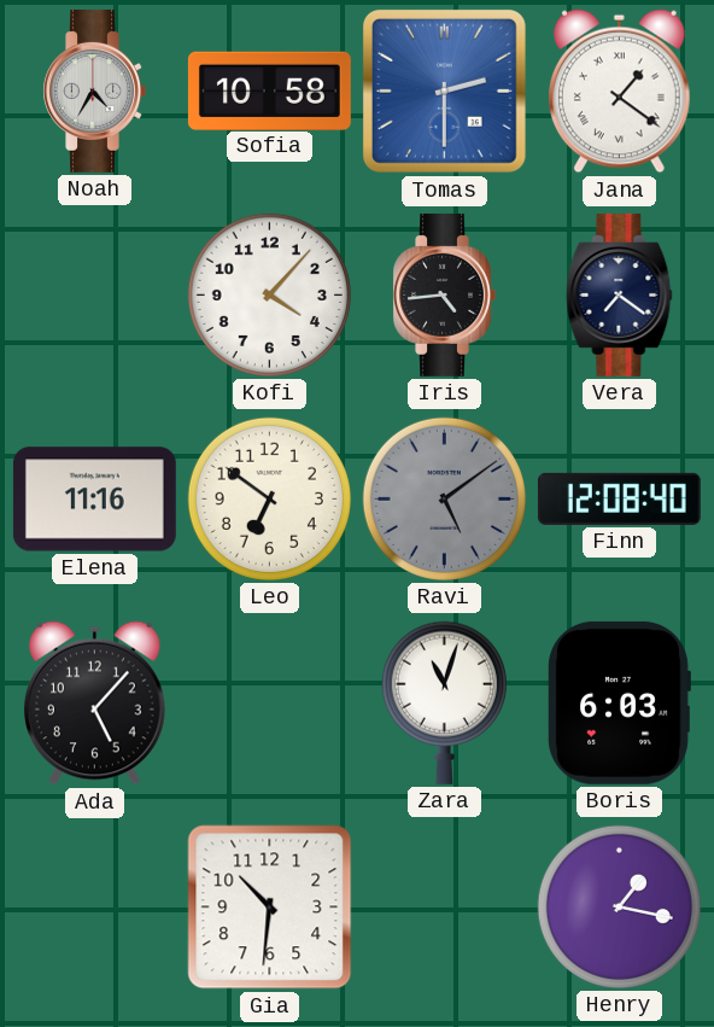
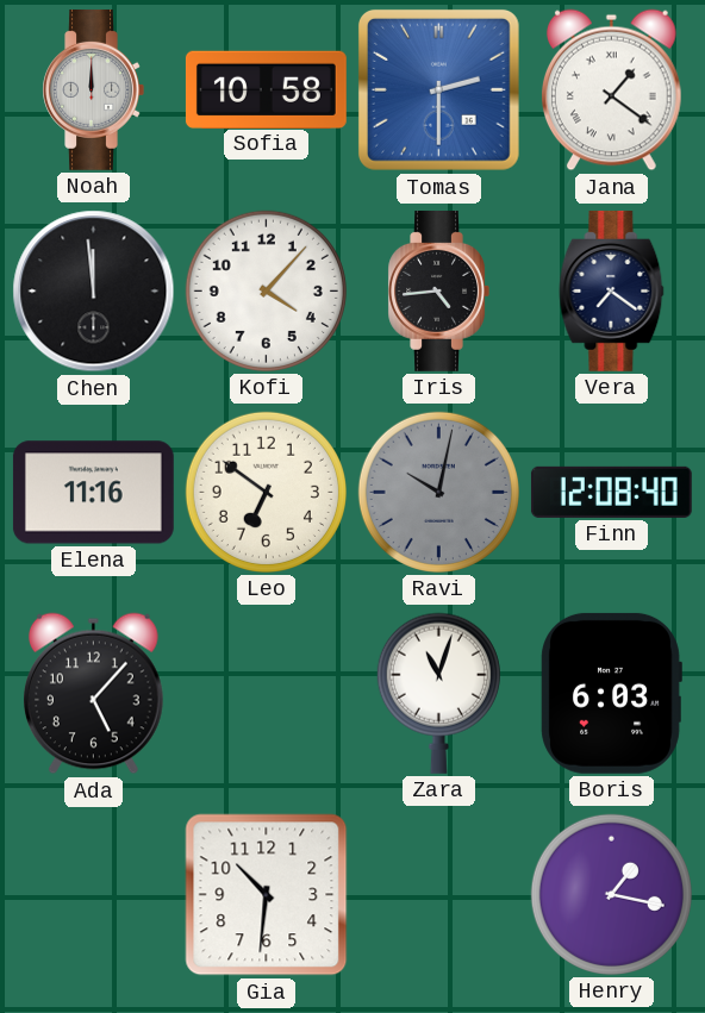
Noah: 4:35 -> 12:00 (93, 89)
Chen: none -> 11:59 (94, 292)
Ravi: 5:09 -> 10:02 (438, 492)
